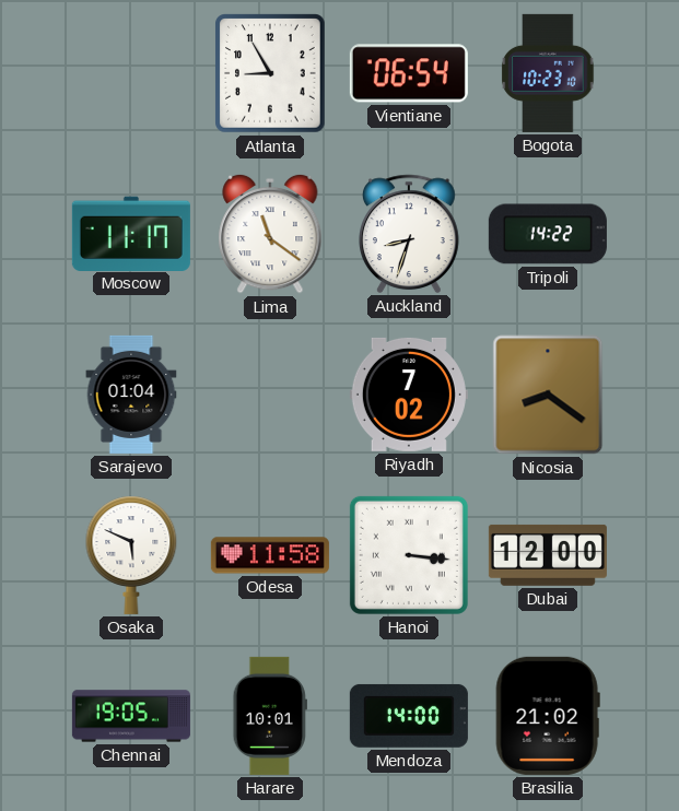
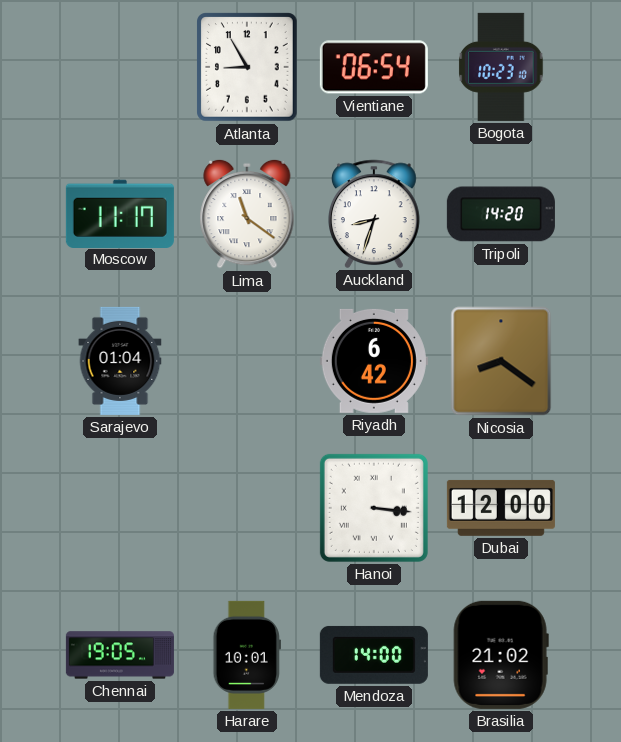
Tripoli: 14:22 -> 14:20 (501, 214)
Riyadh: 7:02 -> 6:42 (374, 361)
Osaka: 5:49 -> none (131, 555)
Odesa: 11:58 -> none (270, 555)
